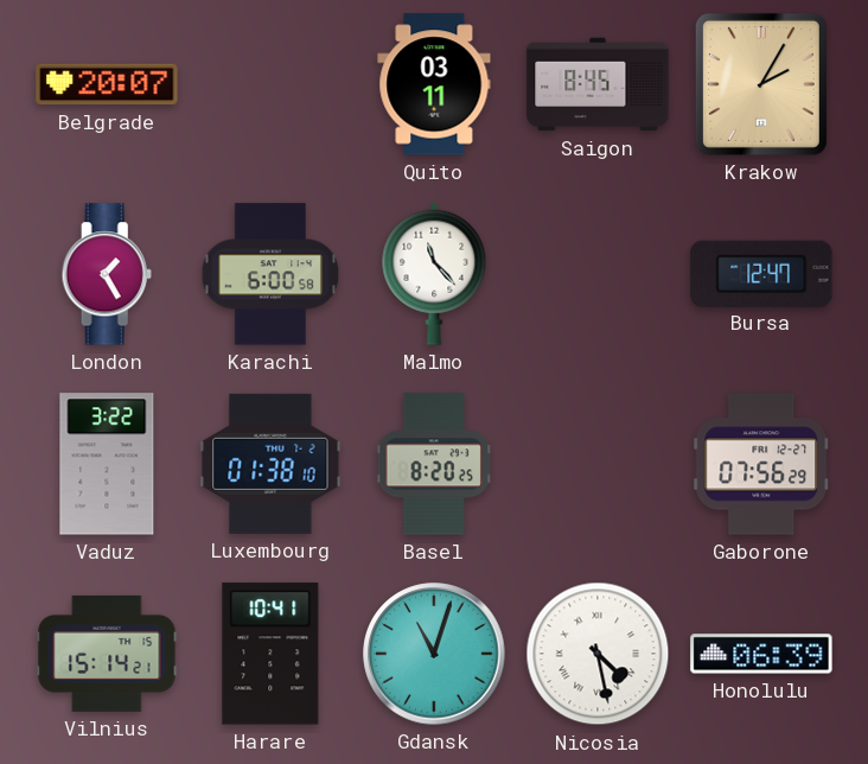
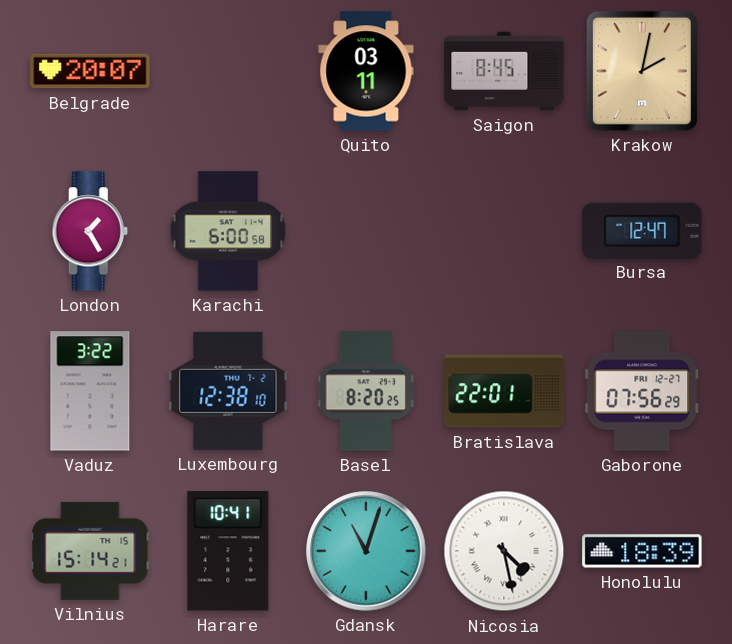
Krakow: 2:05 -> 2:02 (642, 71)
Malmo: 11:23 -> none (434, 274)
Luxembourg: 01:38 -> 12:38 (228, 391)
Bratislava: none -> 22:01 (504, 391)
Honolulu: 06:39 -> 18:39 (642, 551)
